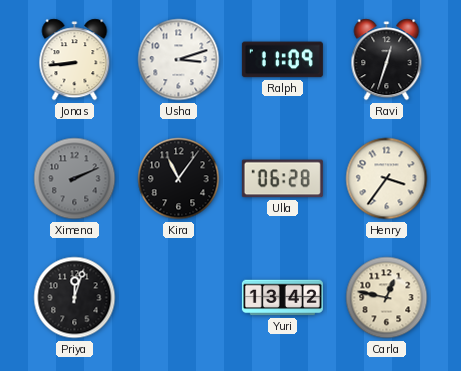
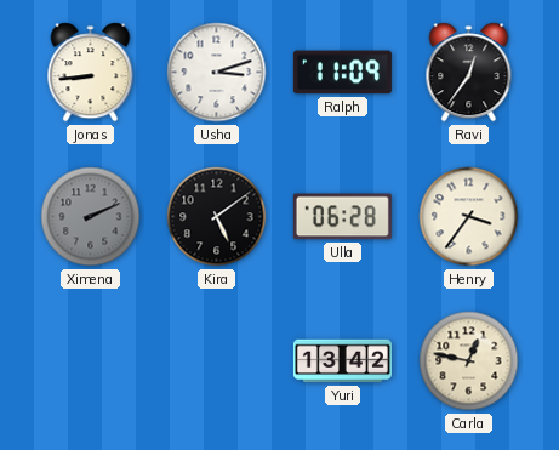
Ravi: 12:33 -> 12:36 (469, 73)
Kira: 11:06 -> 5:09 (217, 217)
Priya: 12:03 -> none (75, 298)
